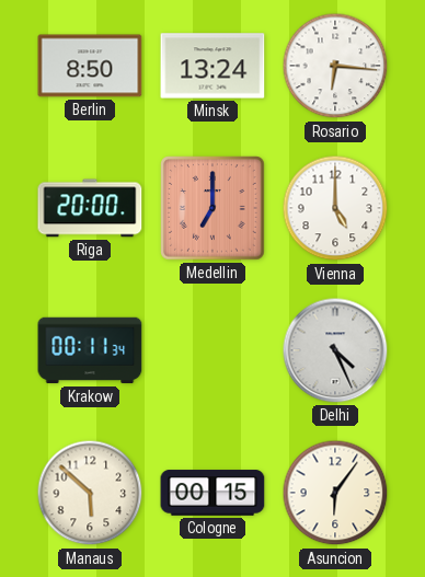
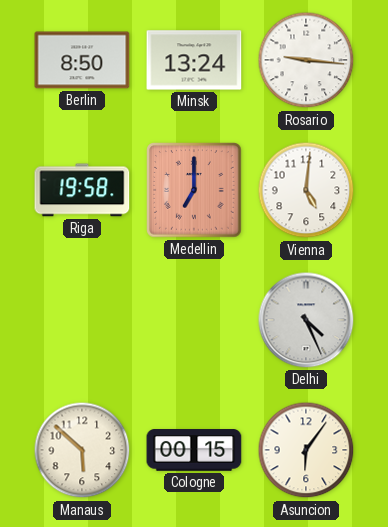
Rosario: 6:16 -> 9:16 (306, 60)
Riga: 20:00 -> 19:58 (82, 190)
Vienna: 5:00 -> 5:01 (306, 190)
Krakow: 00:11 -> none (90, 350)
